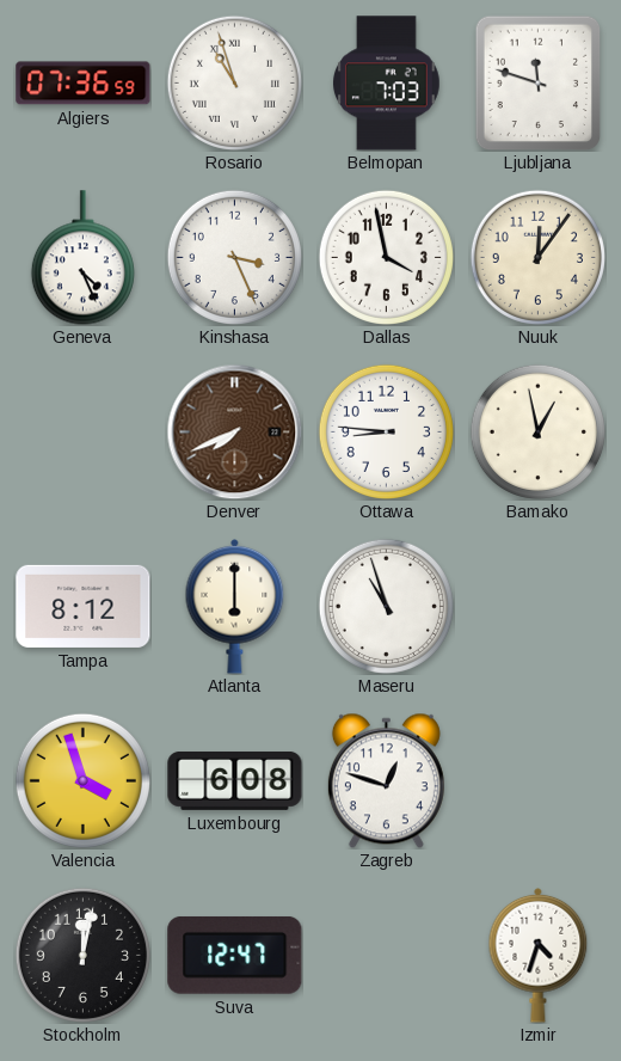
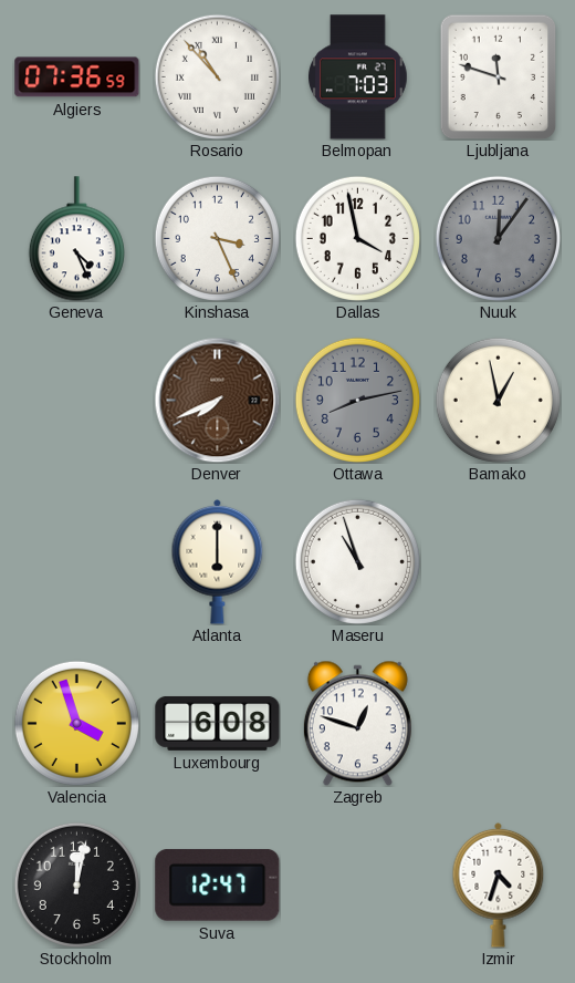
Rosario: 10:57 -> 10:53 (217, 76)
Nuuk dial: cream -> grey (498, 238)
Ottawa: 8:46 -> 8:13 (357, 400)
Ottawa dial: white -> grey (357, 400)
Tampa: 8:12 -> none (84, 606)
